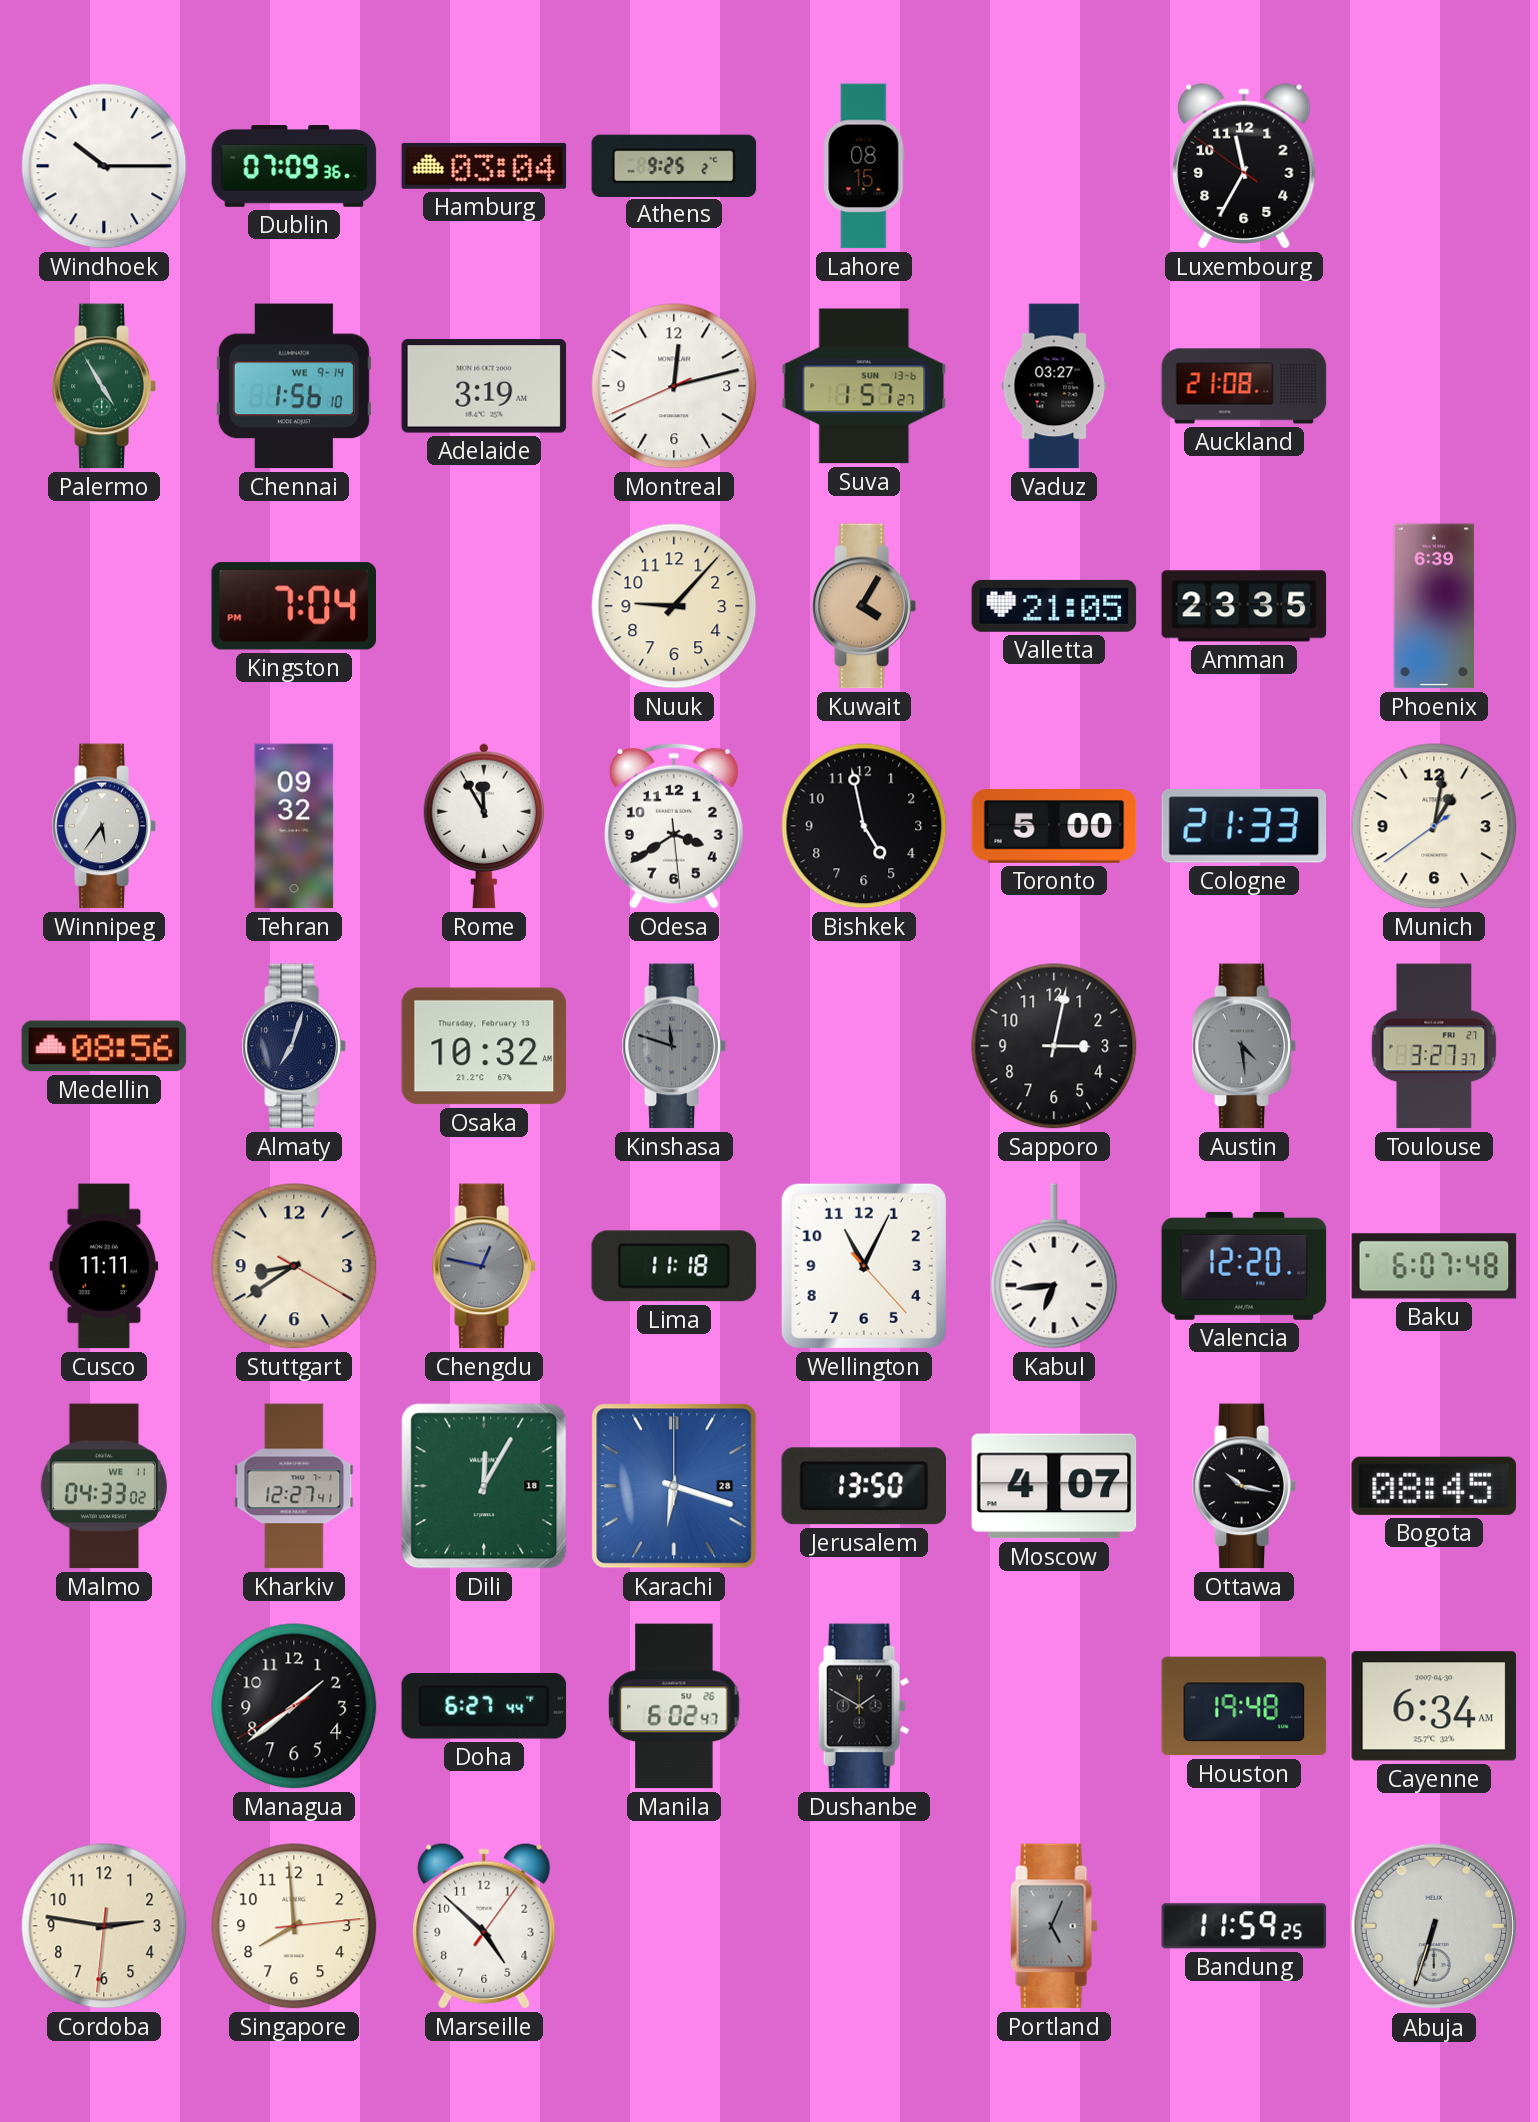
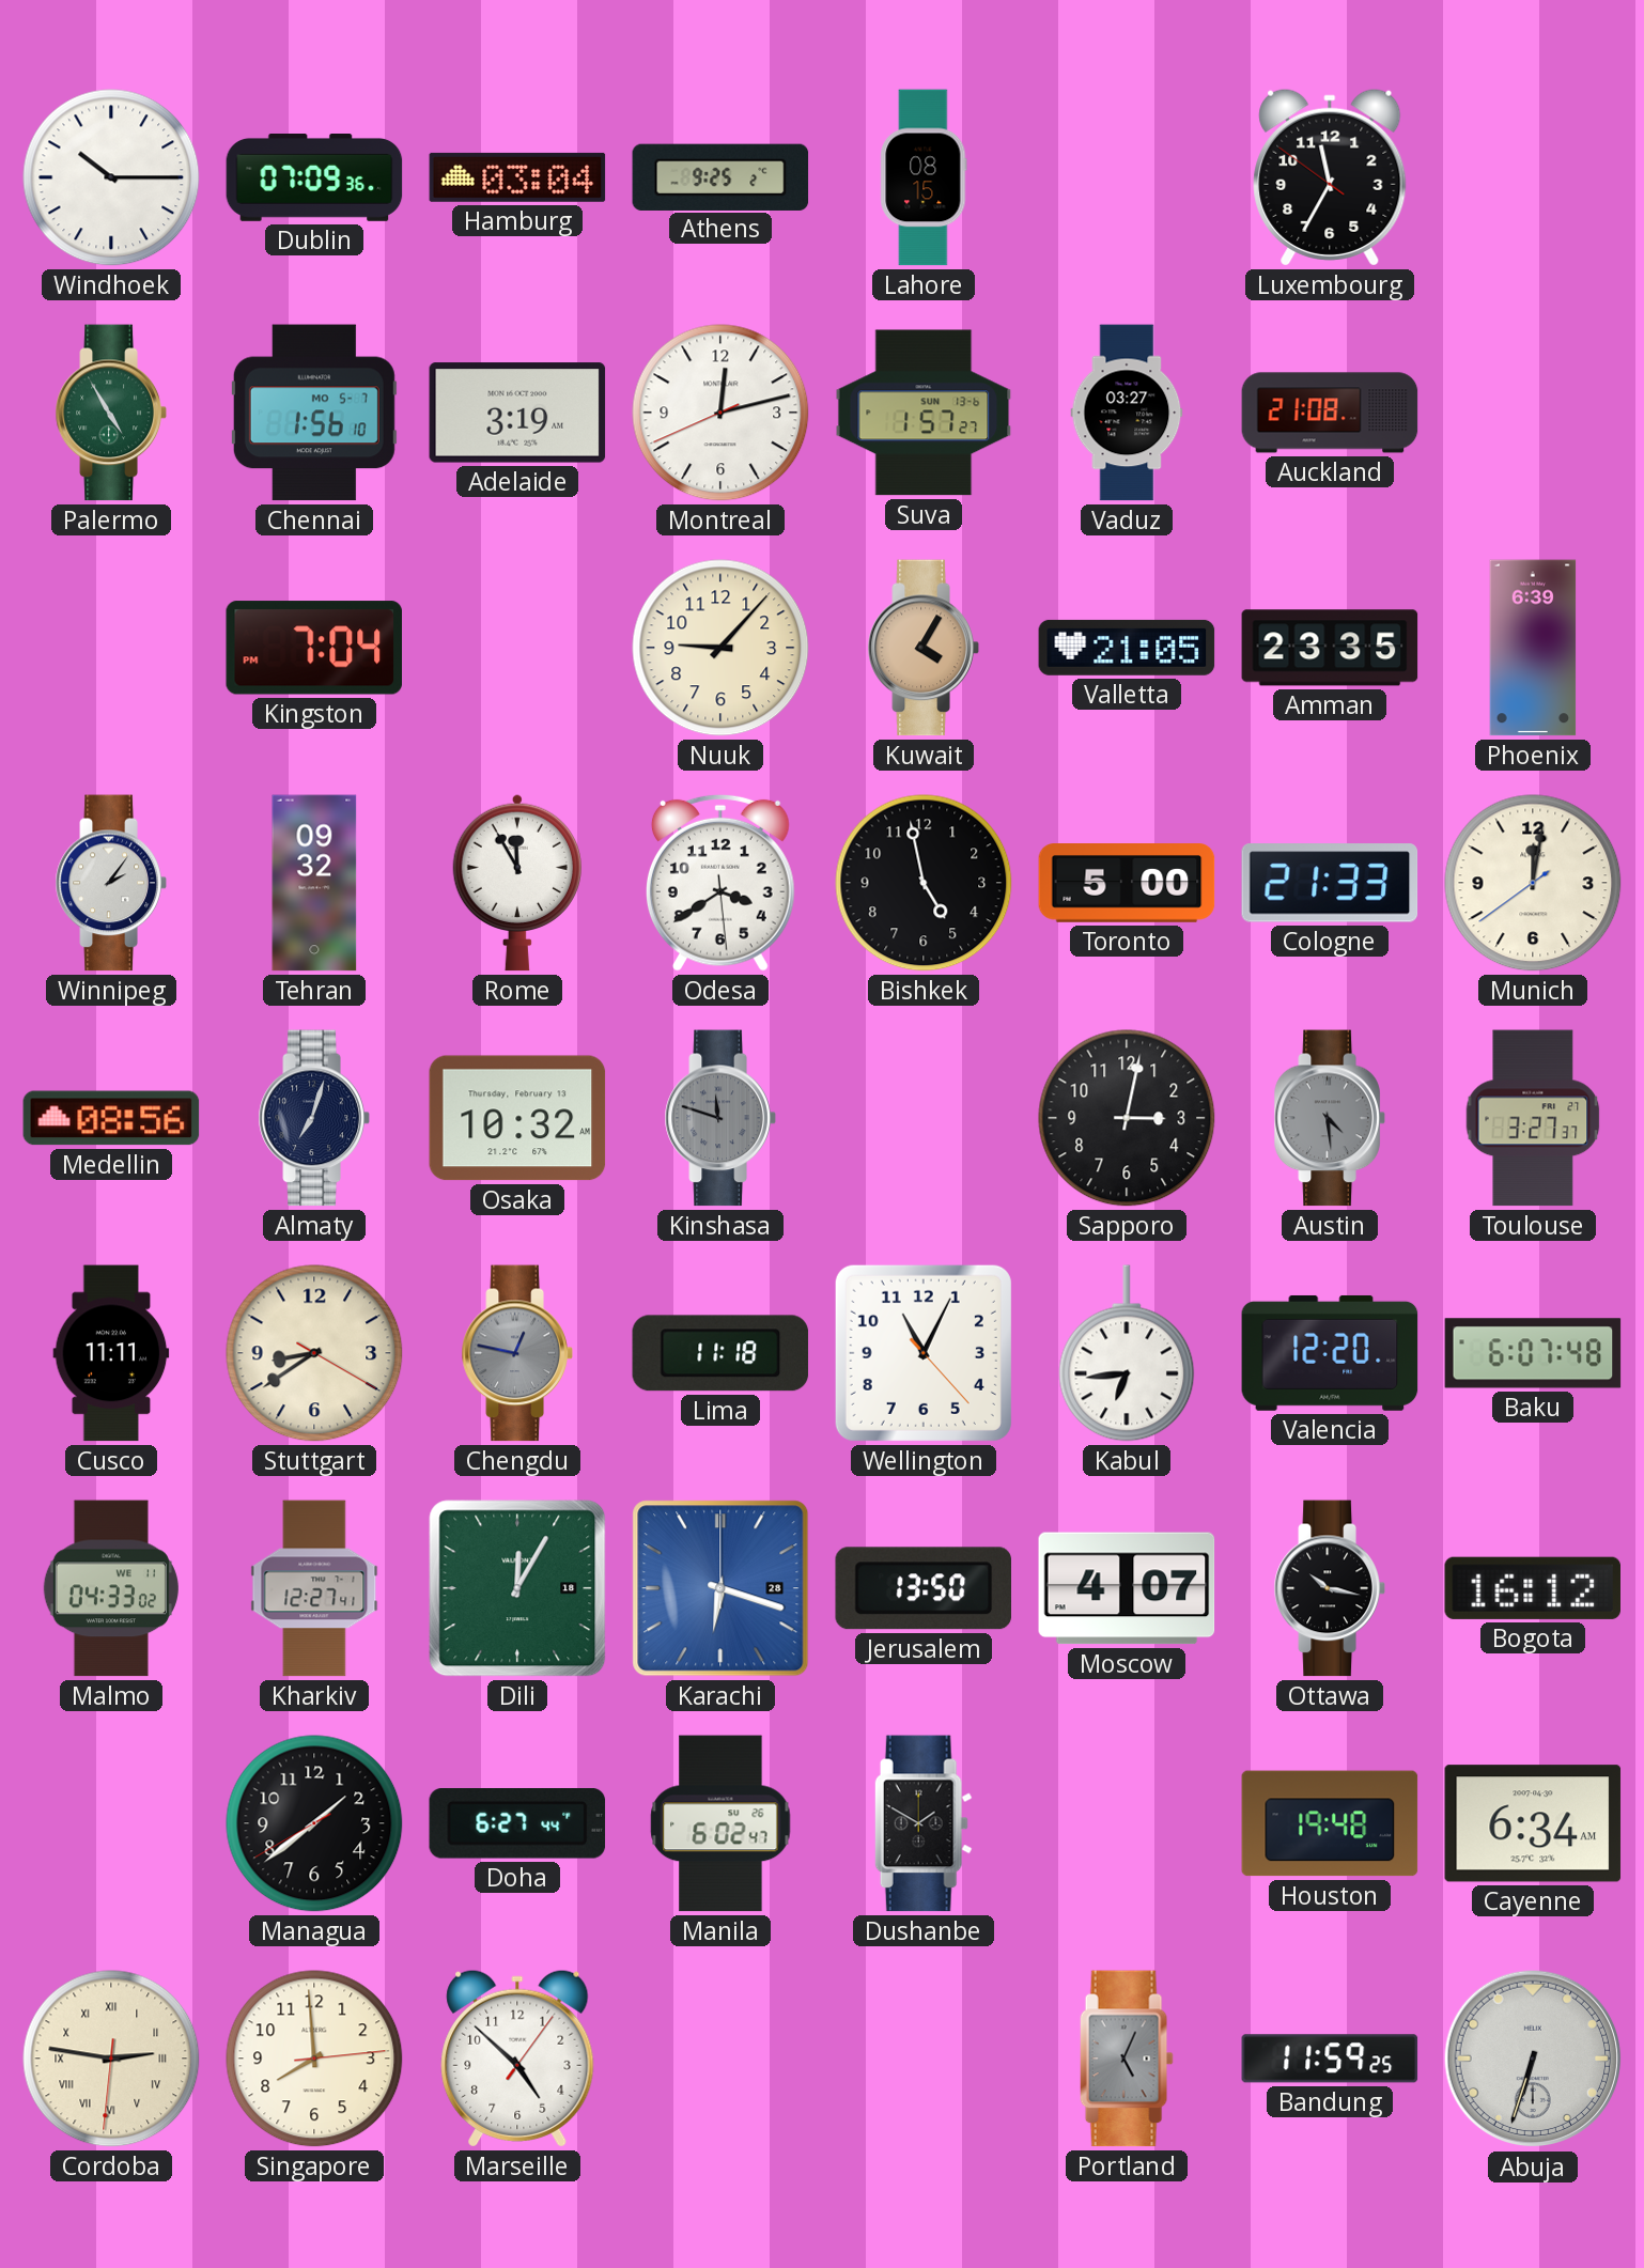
Chennai date: WE 9-14 -> MO 5-7 (314, 413)
Winnipeg: 5:36 -> 2:06 (111, 883)
Munich: 1:01 -> 12:01 (1533, 883)
Bogota: 08:45 -> 16:12 (1532, 1588)
Cordoba numerals: Arabic -> Roman (111, 2059)
